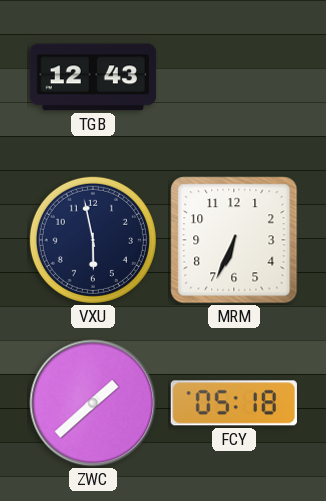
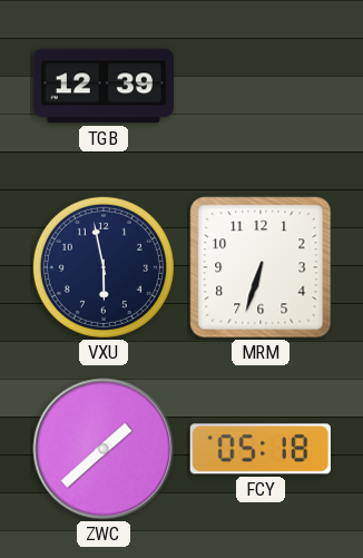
TGB: 12:43 -> 12:39 (104, 86)
MRM: 6:34 -> 6:33 (261, 267)
